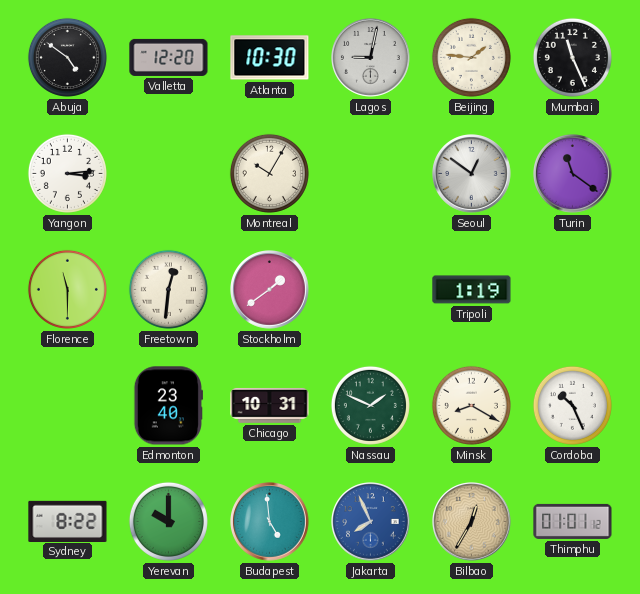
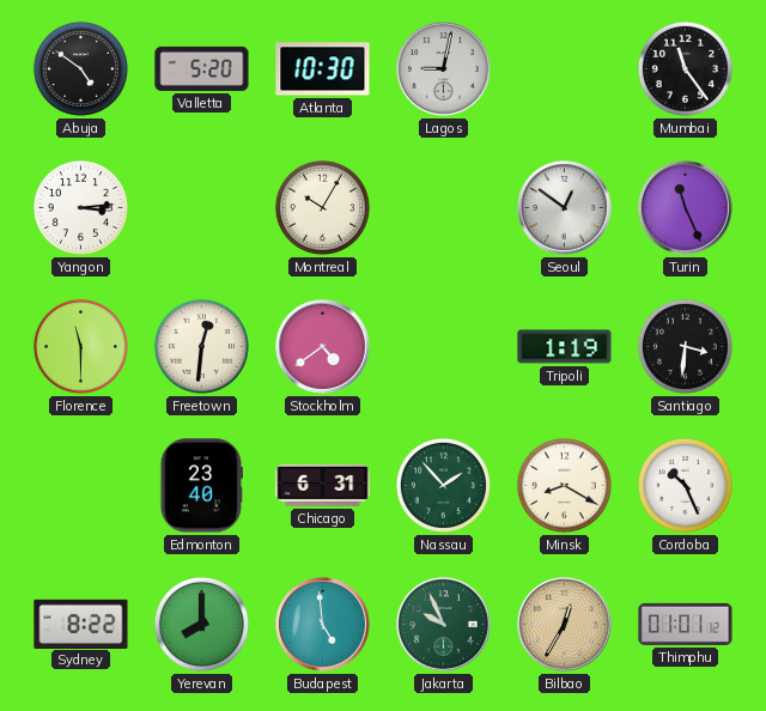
Valletta: 12:20 -> 5:20 (202, 68)
Beijing: 1:46 -> none (471, 57)
Mumbai: 11:26 -> 11:24 (685, 68)
Turin: 11:21 -> 11:26 (686, 208)
Stockholm: 1:39 -> 4:39 (323, 347)
Santiago: none -> 3:31 (685, 346)
Chicago: 10:31 -> 6:31 (323, 485)
Nassau: 1:49 -> 1:53 (443, 485)
Yerevan: 10:00 -> 8:00 (201, 624)
Jakarta: 7:56 -> 9:56 (444, 625)
Jakarta dial: blue -> green (444, 625)
